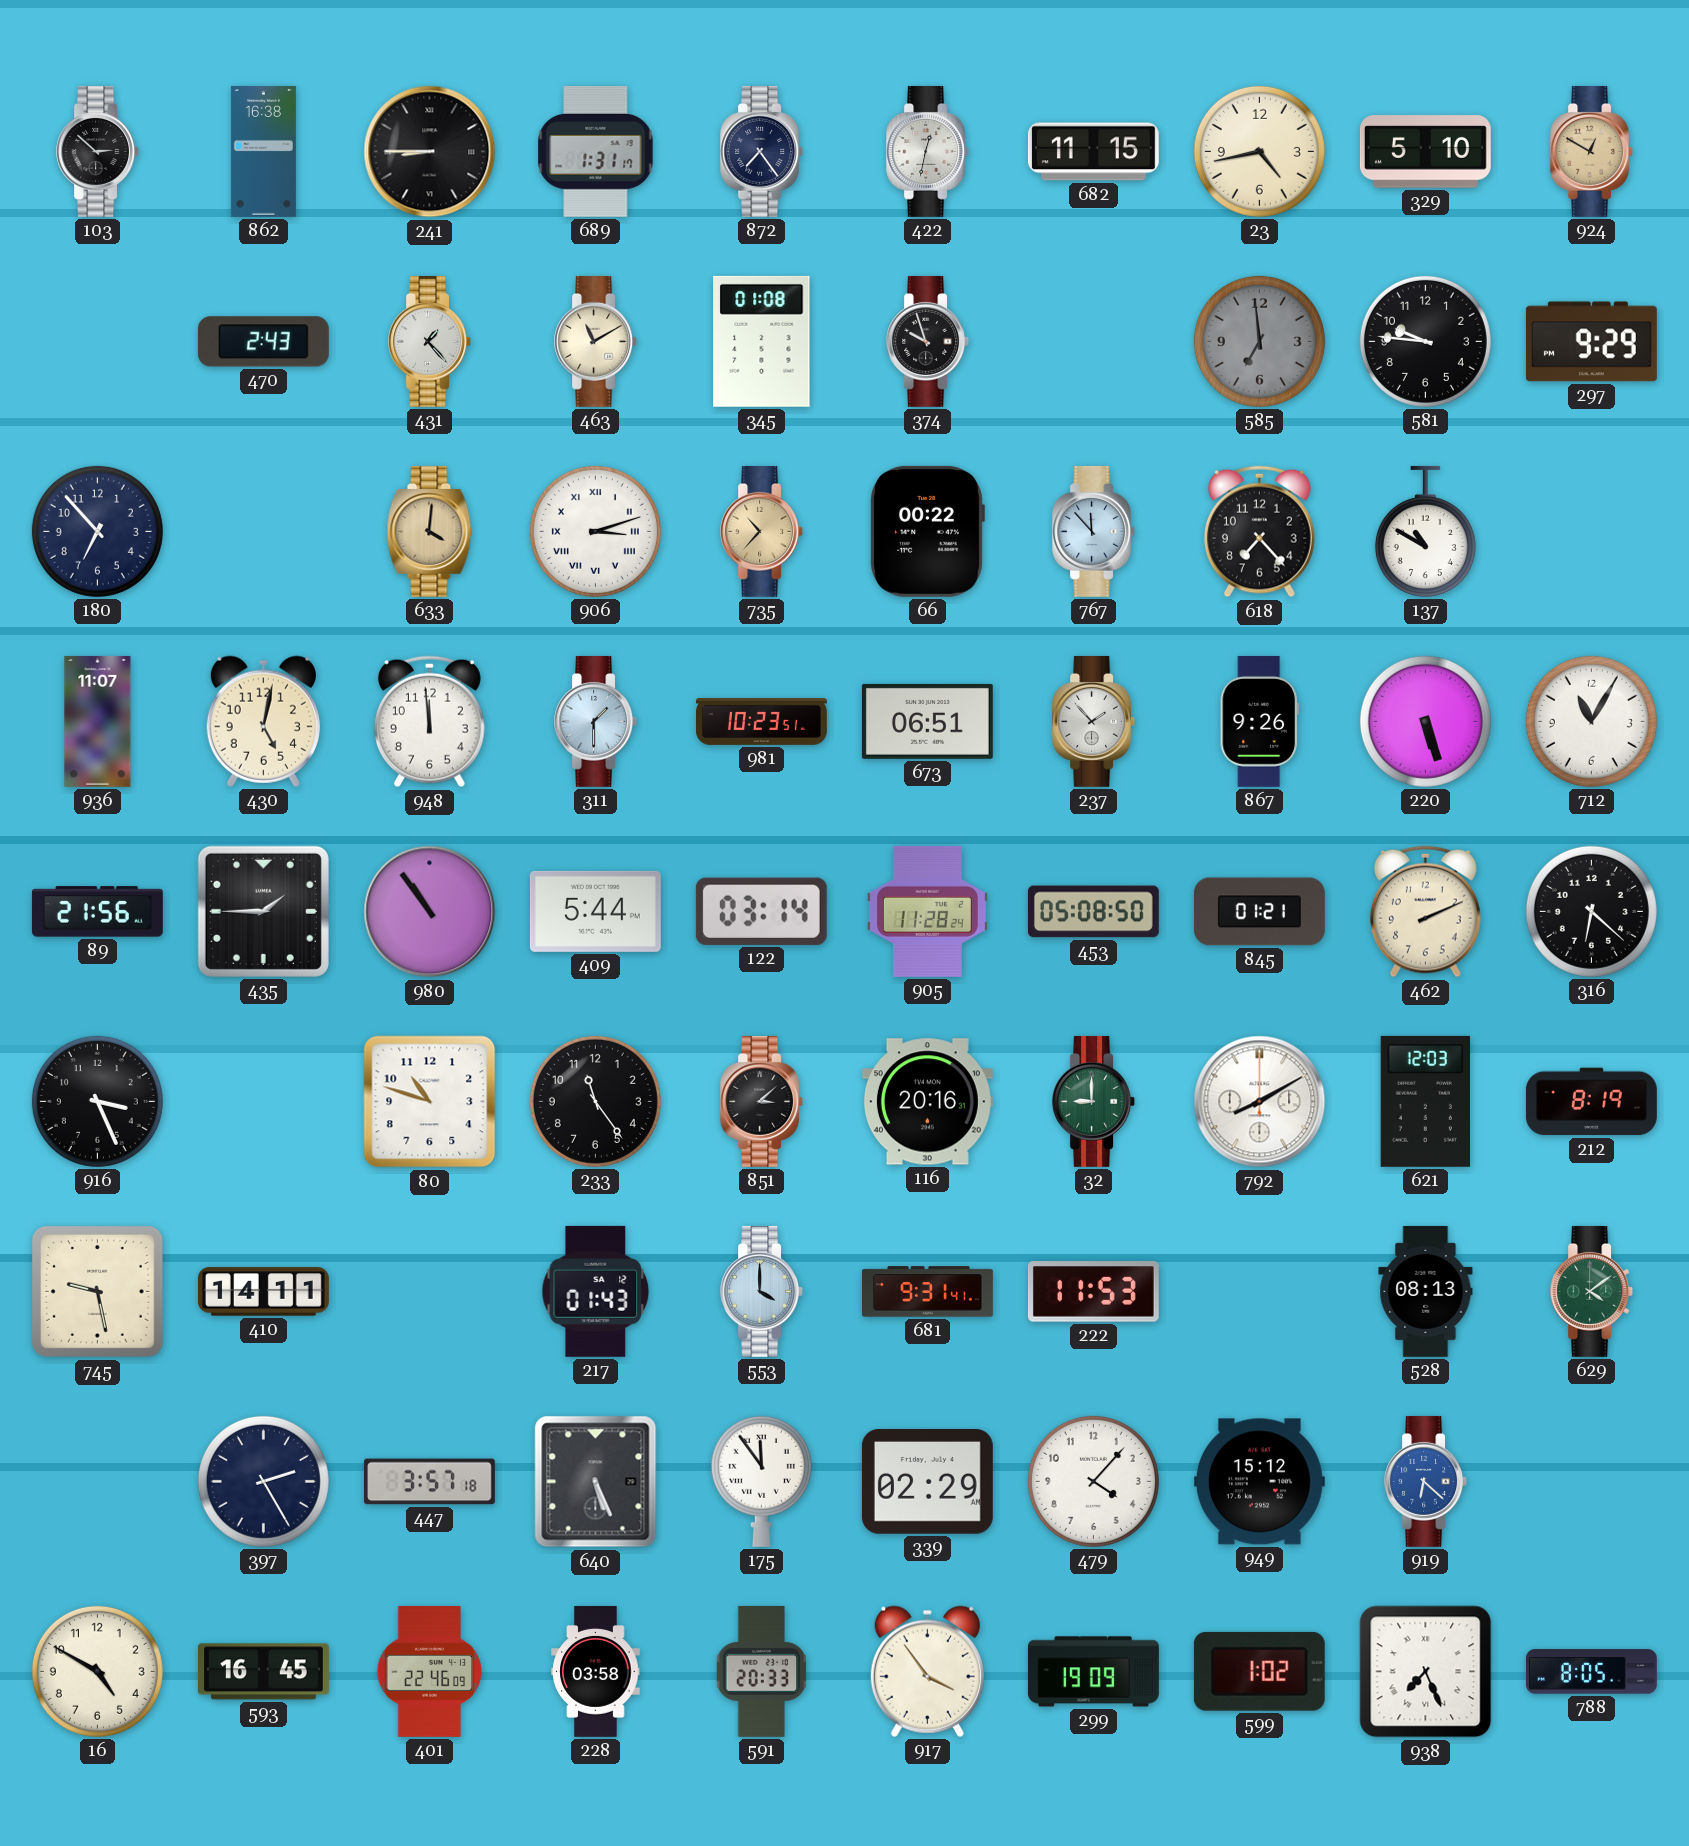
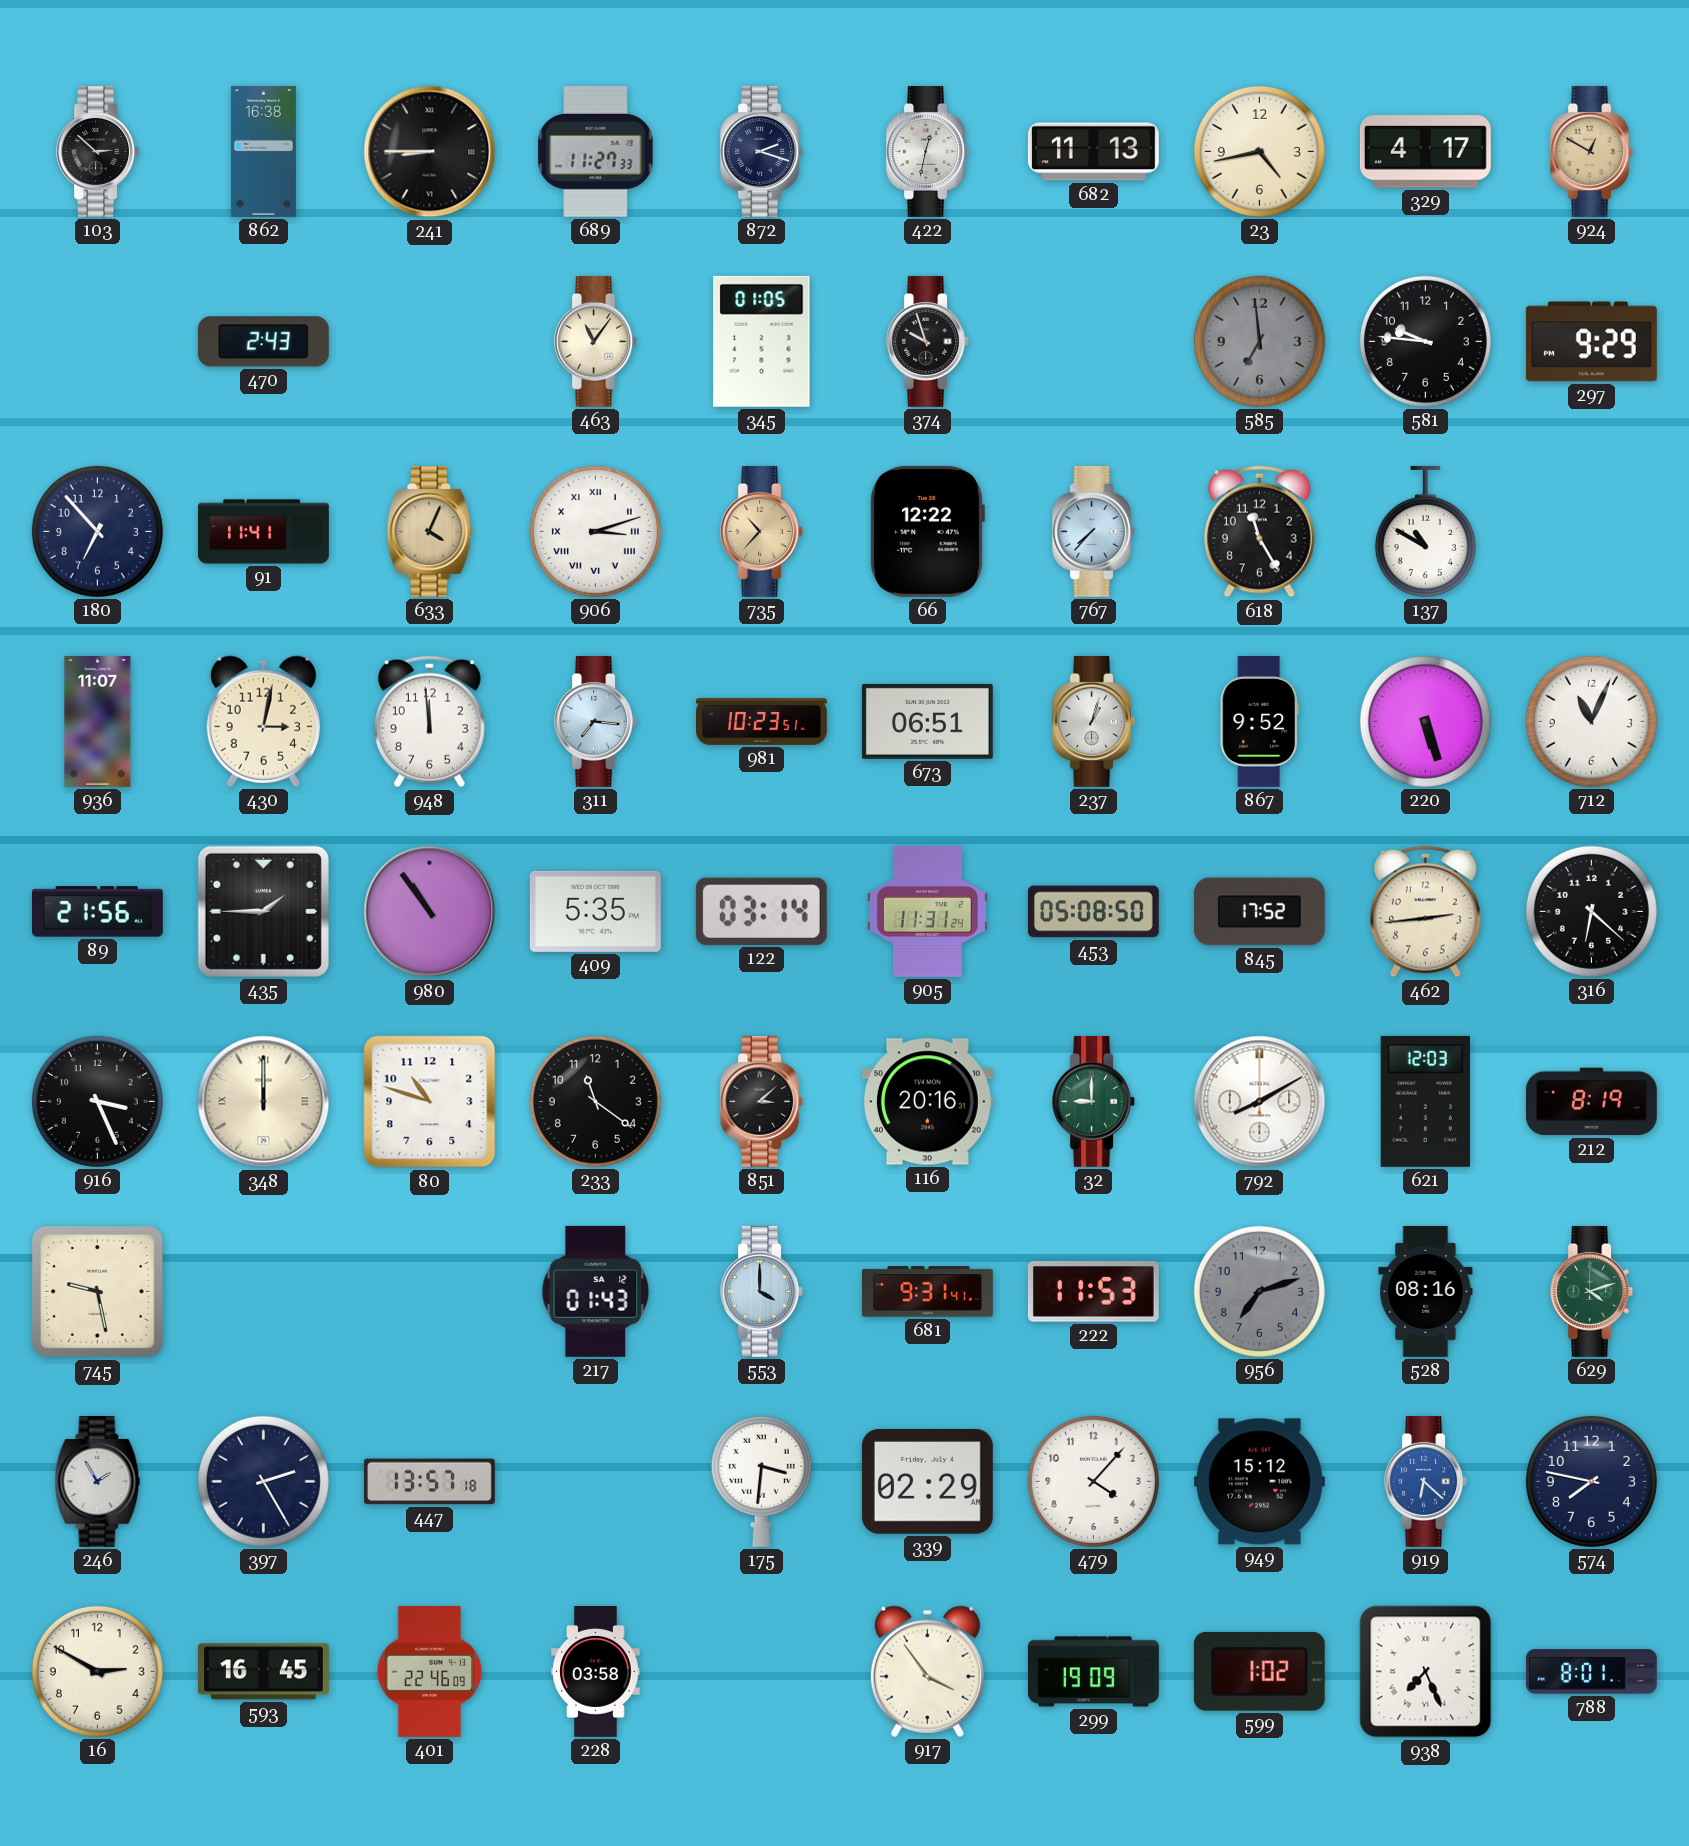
689: 1:31 -> 11:27 (596, 151)
872: 7:24 -> 2:18 (762, 151)
682: 11:15 -> 11:13 (1093, 152)
329: 5:10 -> 4:17 (1425, 152)
431: 1:23 -> none (430, 341)
463: 11:10 -> 11:06 (596, 341)
345: 01:08 -> 01:05 (762, 341)
91: none -> 11:41 (264, 532)
633: 4:01 -> 4:04 (430, 531)
66: 00:22 -> 12:22 (927, 531)
767: 11:53 -> 7:37 (1094, 531)
618: 7:23 -> 11:25 (1259, 532)
430: 5:02 -> 3:02 (263, 721)
311: 1:30 -> 7:16 (596, 721)
237: 1:53 -> 1:03 (1094, 721)
867: 9:26 -> 9:52 (1259, 721)
712: 11:05 -> 11:04 (1591, 721)
409: 5:44 -> 5:35 (595, 911)
905: 11:28 -> 11:31 (927, 911)
845: 01:21 -> 17:52 (1259, 912)
462: 2:11 -> 2:44 (1425, 912)
348: none -> 12:00 (264, 1102)
233: 11:24 -> 11:21 (595, 1101)
410: 14:11 -> none (263, 1292)
956: none -> 7:12 (1259, 1291)
528: 08:13 -> 08:16 (1426, 1291)
629: 4:09 -> 4:12 (1592, 1291)
246: none -> 1:55 (98, 1481)
447: 3:57 -> 13:57 (429, 1482)
640: 5:26 -> none (596, 1482)
175: 11:54 -> 3:31 (761, 1481)
574: none -> 7:47 (1591, 1481)
16: 4:50 -> 2:50 (97, 1671)
591: 20:33 -> none (761, 1671)
788: 8:05 -> 8:01 (1591, 1672)
